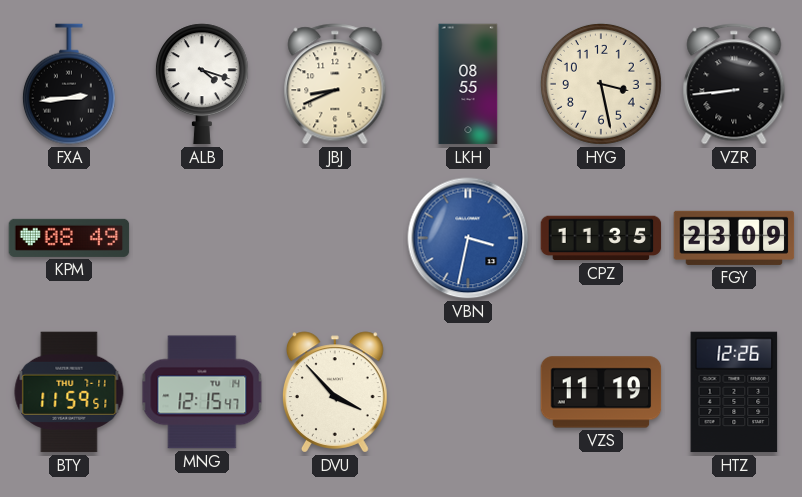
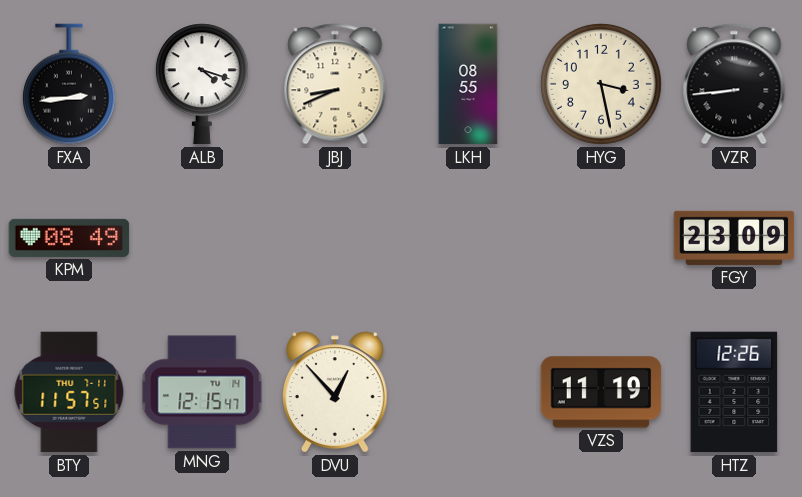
VBN: 3:32 -> none (468, 238)
CPZ: 11:35 -> none (601, 238)
BTY: 11:59 -> 11:57 (69, 392)
DVU: 3:53 -> 12:53 (336, 392)
